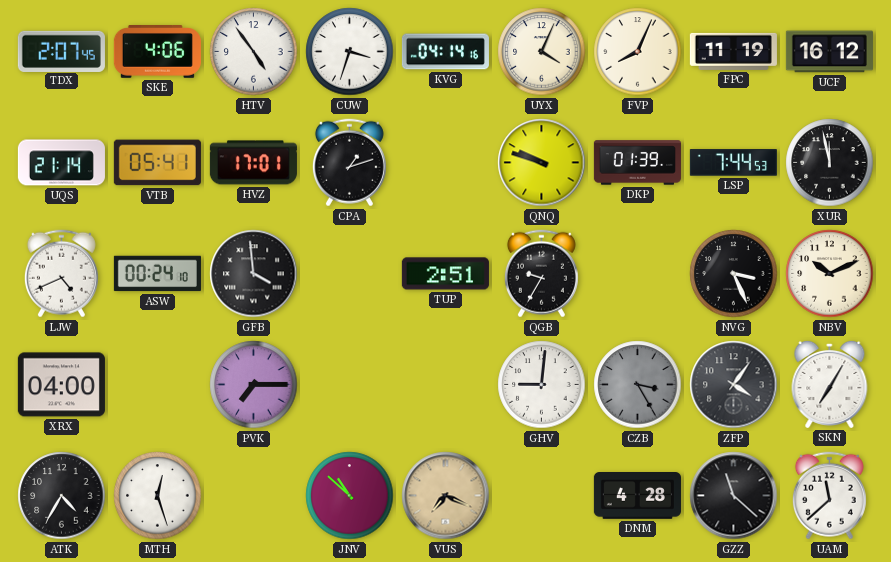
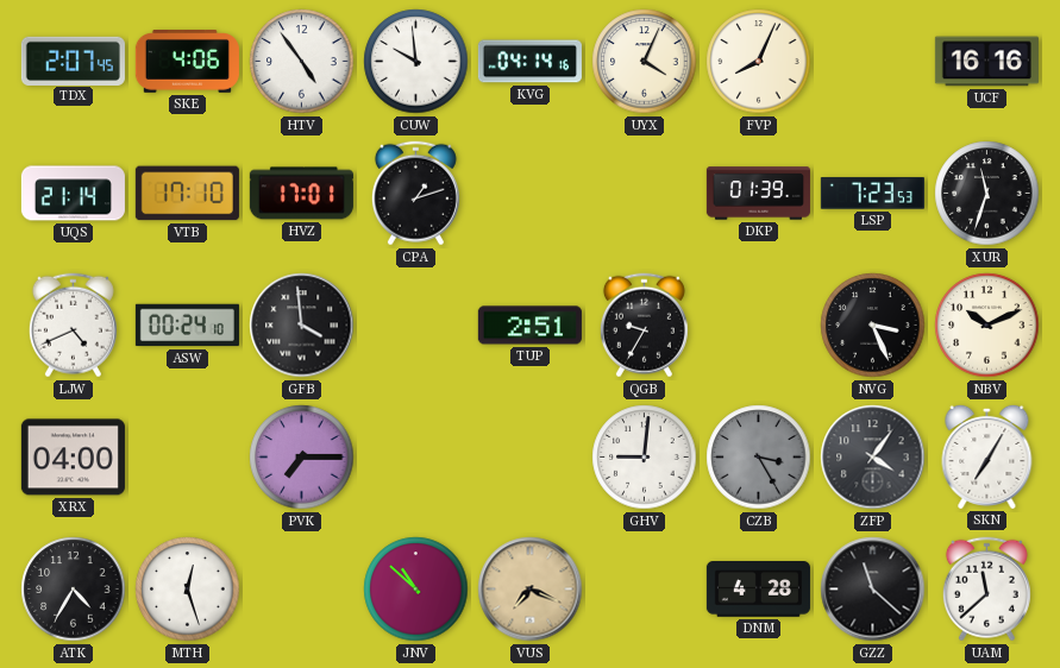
CUW: 3:33 -> 9:59 (416, 62)
FPC: 11:19 -> none (733, 51)
UCF: 16:12 -> 16:16 (986, 62)
VTB: 05:41 -> 17:10 (187, 194)
QNQ: 9:48 -> none (542, 163)
LSP: 7:44 -> 7:23 (872, 194)
XUR: 11:58 -> 11:33 (987, 194)
